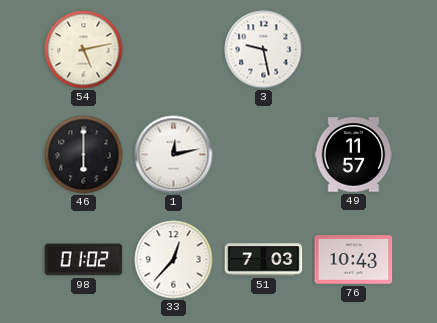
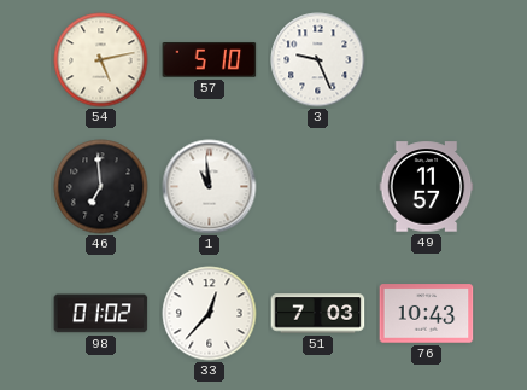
57: none -> 5:10 (210, 60)
3: 9:28 -> 9:26 (318, 60)
46: 6:00 -> 6:59 (101, 187)
1: 12:13 -> 10:59 (210, 187)
